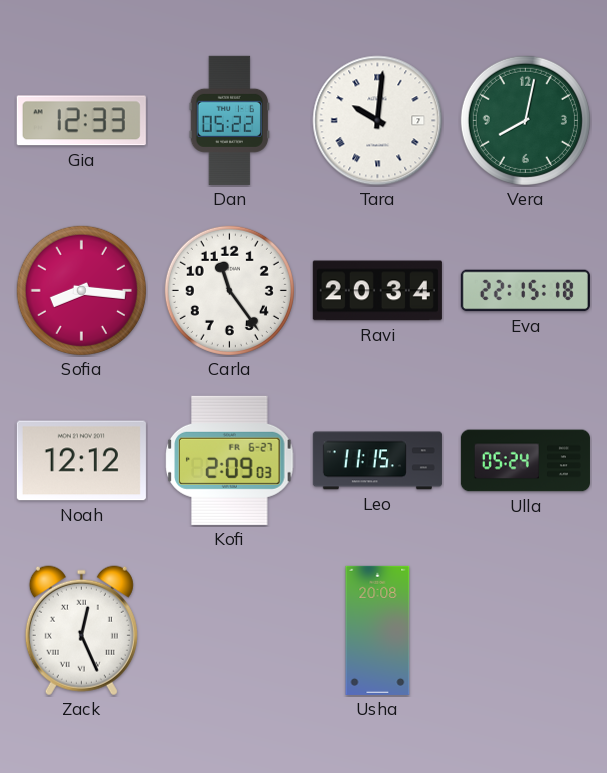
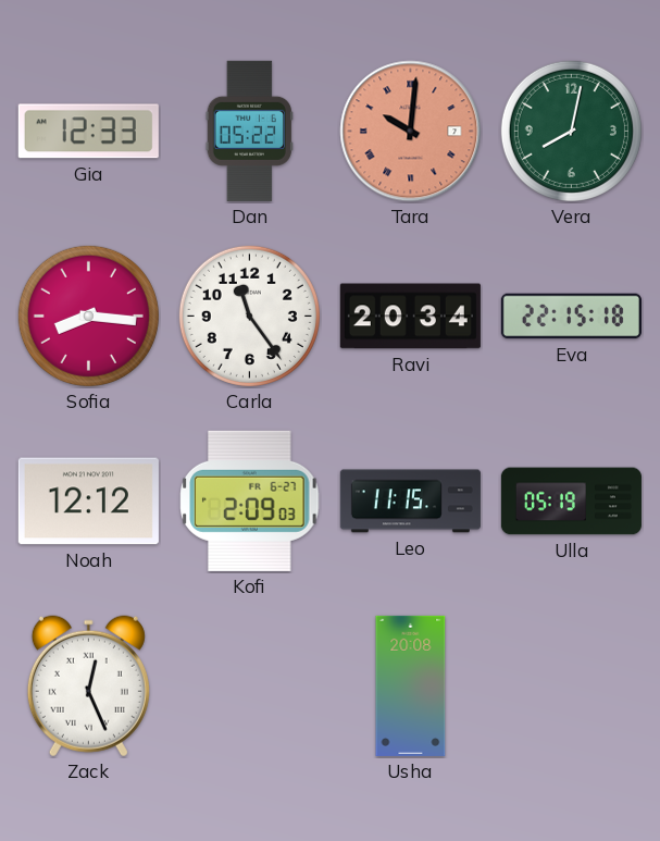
Tara dial: white -> salmon (411, 132)
Ulla: 05:24 -> 05:19 (571, 502)
